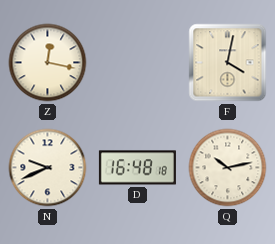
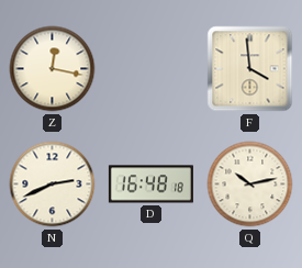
F: 4:02 -> 3:59 (250, 69)
N: 9:41 -> 2:41 (53, 185)
